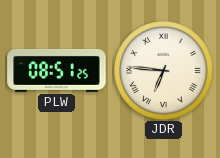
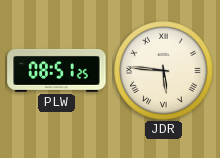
JDR: 6:46 -> 5:46 (164, 71)
